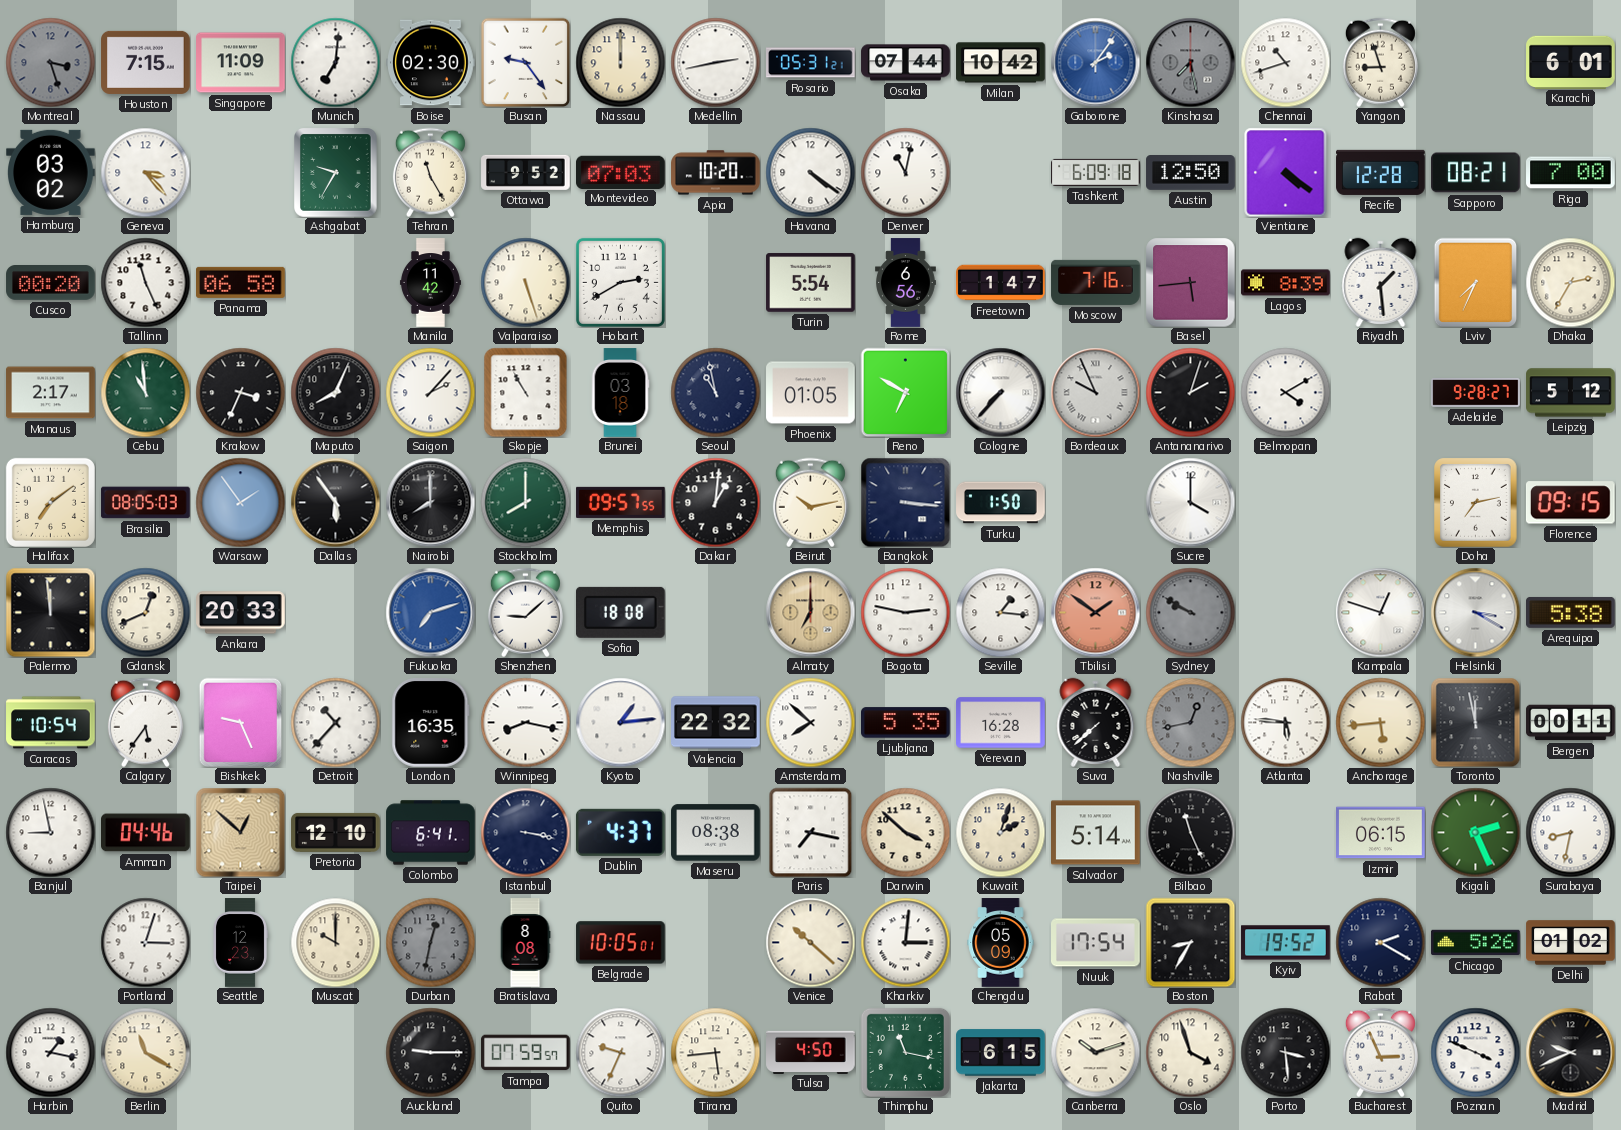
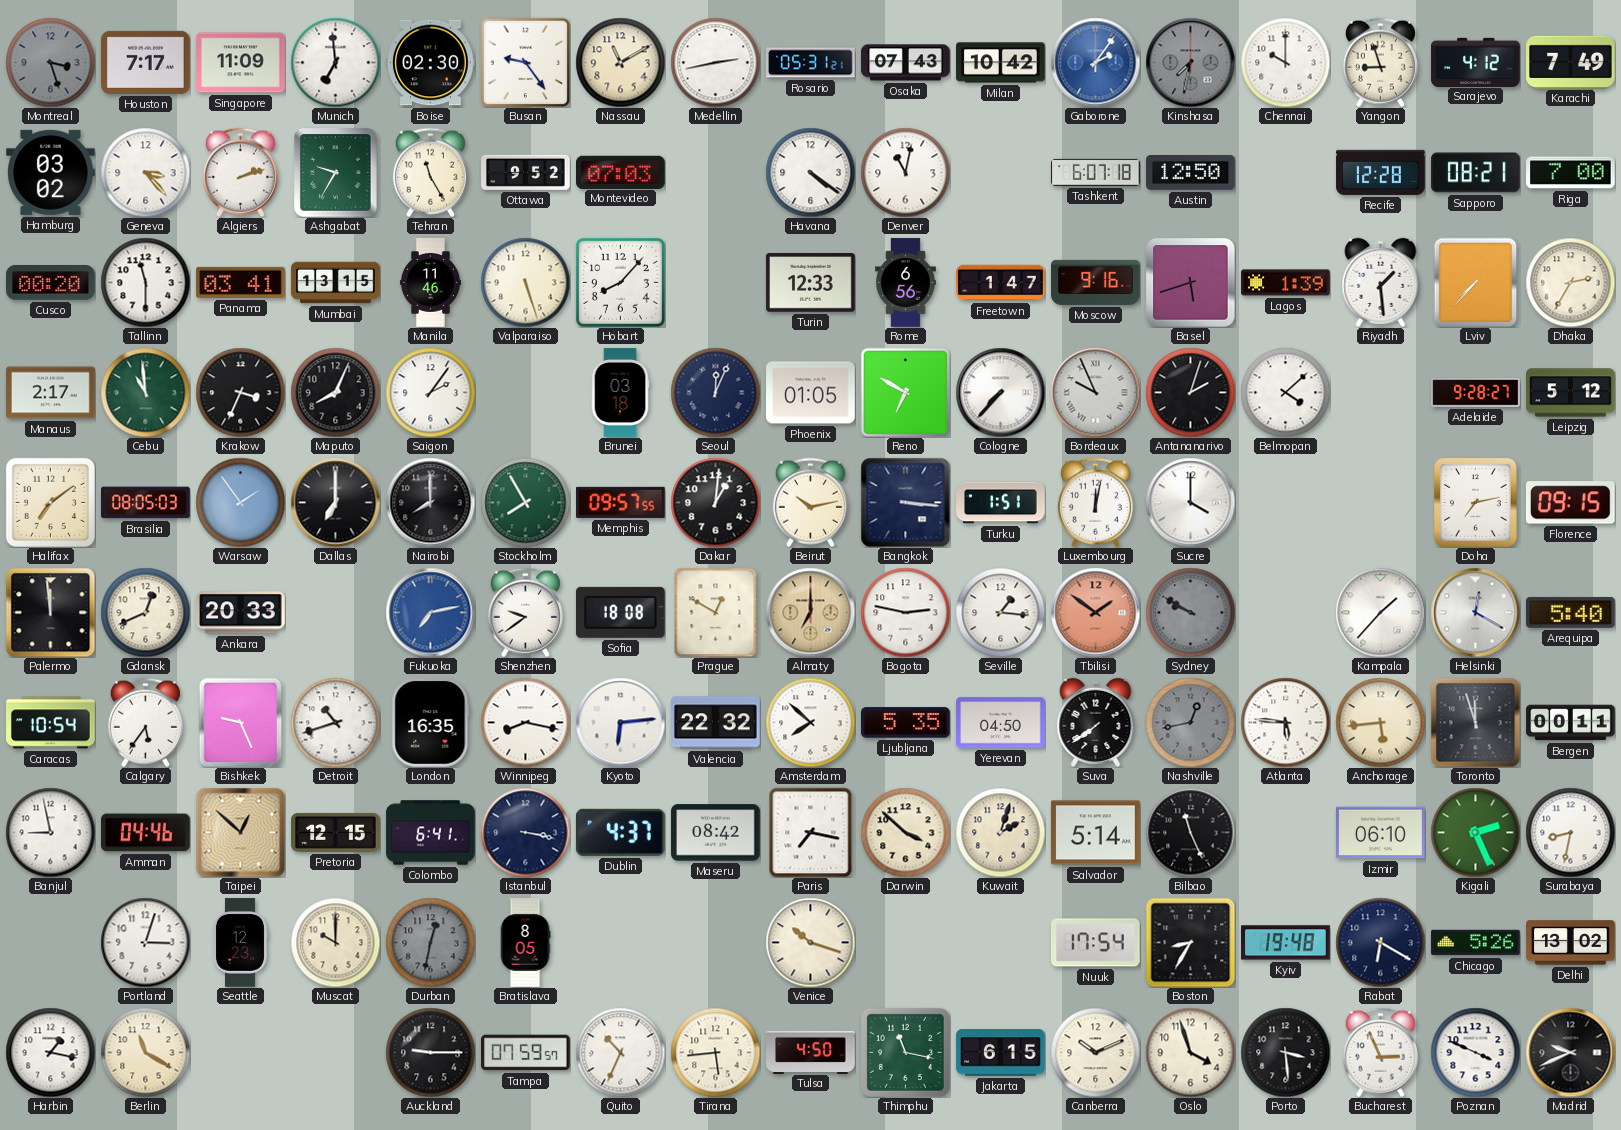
Houston: 7:15 -> 7:17 (146, 62)
Munich: 7:01 -> 6:59 (335, 62)
Nassau: 12:00 -> 11:10 (620, 62)
Osaka: 07:44 -> 07:43 (906, 63)
Kinshasa: 7:28 -> 7:32 (1190, 62)
Chennai: 10:42 -> 10:00 (1285, 62)
Sarajevo: none -> 4:12 (1476, 62)
Karachi: 6:01 -> 7:49 (1571, 62)
Algiers: none -> 2:12 (240, 172)
Apia: 10:20 -> none (716, 173)
Tashkent: 6:09 -> 6:07 (1096, 172)
Vientiane: 4:21 -> none (1286, 172)
Tallinn: 11:26 -> 11:30 (145, 282)
Panama: 06:58 -> 03:41 (241, 282)
Mumbai: none -> 13:15 (336, 283)
Manila: 11:42 -> 11:46 (430, 283)
Hobart: 2:40 -> 8:07 (620, 282)
Turin: 5:54 -> 12:33 (811, 283)
Moscow: 7:16 -> 9:16 (1096, 282)
Basel: 5:44 -> 5:42 (1190, 282)
Lagos: 8:39 -> 1:39 (1286, 283)
Lviv: 7:34 -> 7:37 (1476, 282)
Saigon: 2:07 -> 2:06 (430, 392)
Skopje: 10:55 -> none (526, 392)
Seoul: 10:58 -> 12:04 (715, 392)
Belmopan: 4:10 -> 4:08 (1285, 392)
Dallas: 5:54 -> 7:00 (335, 502)
Stockholm: 8:00 -> 7:55 (525, 502)
Turku: 1:50 -> 1:51 (1001, 503)
Luxembourg: none -> 12:02 (1095, 502)
Fukuoka: 7:12 -> 7:13 (430, 612)
Shenzhen: 9:08 -> 9:39 (525, 612)
Prague: none -> 12:50 (716, 612)
Kampala: 12:48 -> 1:37 (1380, 612)
Helsinki: 3:20 -> 12:20 (1475, 612)
Arequipa: 5:38 -> 5:40 (1571, 613)
Detroit: 10:37 -> 10:42 (335, 722)
Kyoto: 1:14 -> 6:14 (620, 722)
Yerevan: 16:28 -> 04:50 (1001, 723)
Suva: 7:38 -> 7:39 (1096, 722)
Toronto: 11:58 -> 11:57 (1475, 722)
Pretoria: 12:10 -> 12:15 (336, 832)
Maseru: 08:38 -> 08:42 (716, 833)
Izmir: 06:15 -> 06:10 (1381, 833)
Bratislava: 8:08 -> 8:05 (525, 943)
Belgrade: 10:05 -> none (621, 943)
Venice: 10:22 -> 10:18 (810, 942)
Kharkiv: 3:01 -> none (905, 942)
Chengdu: 05:09 -> none (1001, 943)
Kyiv: 19:52 -> 19:48 (1286, 943)
Rabat: 2:20 -> 6:20 (1380, 942)
Delhi: 01:02 -> 13:02 (1571, 943)
Quito: 9:34 -> 10:34 (620, 1052)
Canberra: 10:12 -> 10:11 (1095, 1052)
